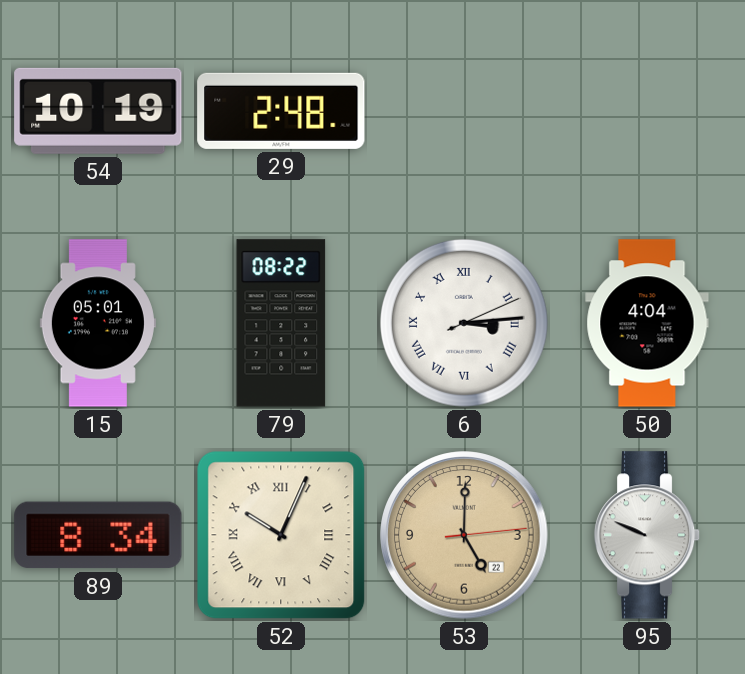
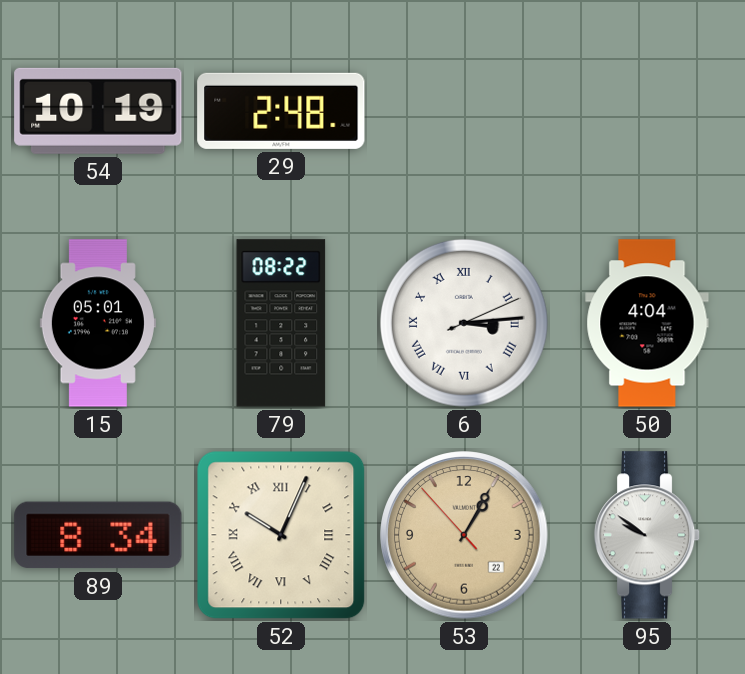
53: 5:00 -> 1:04 (464, 535)
95: 9:49 -> 9:51 (647, 535)
